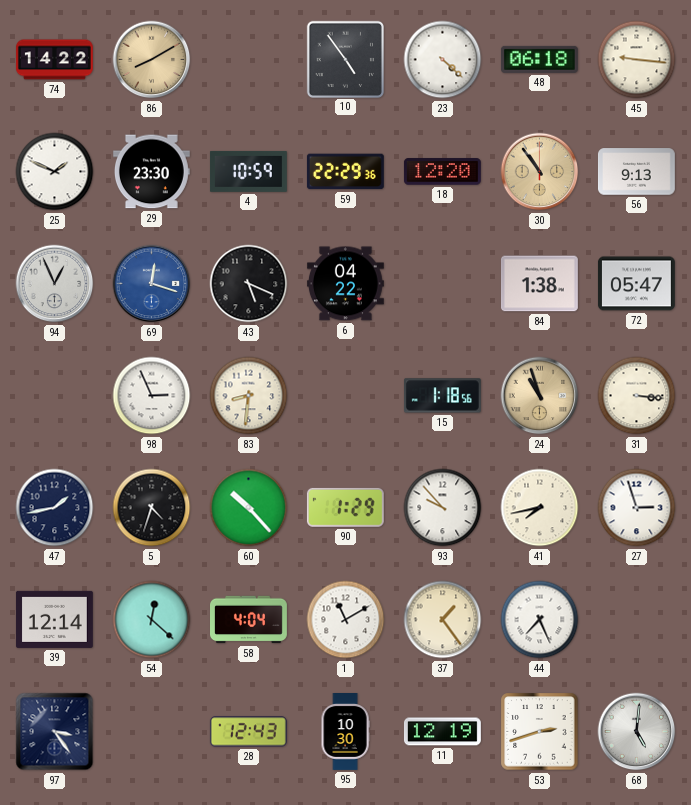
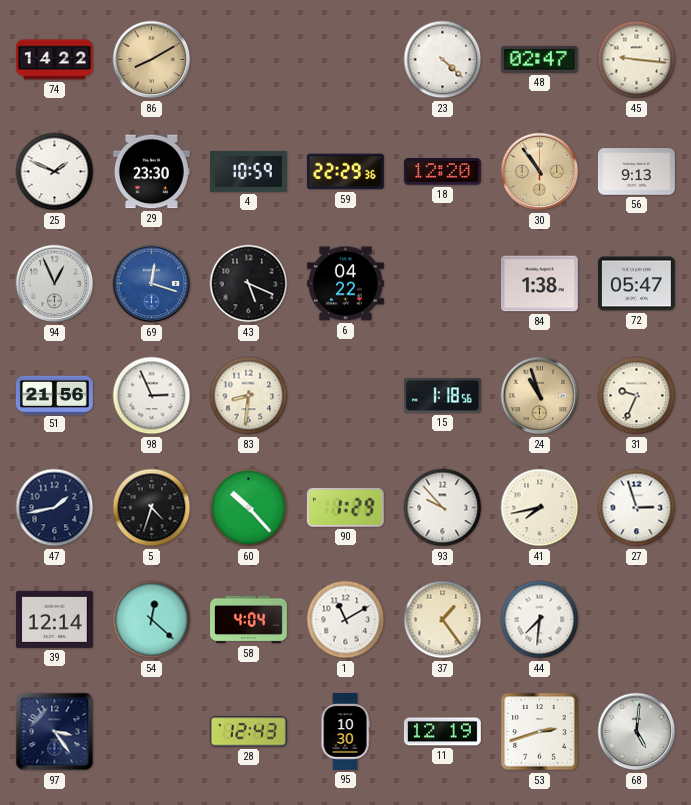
10: 4:54 -> none (345, 59)
48: 06:18 -> 02:47 (539, 59)
51: none -> 21:56 (54, 395)
31: 3:16 -> 9:34 (637, 396)
44: 7:26 -> 7:31 (540, 620)
